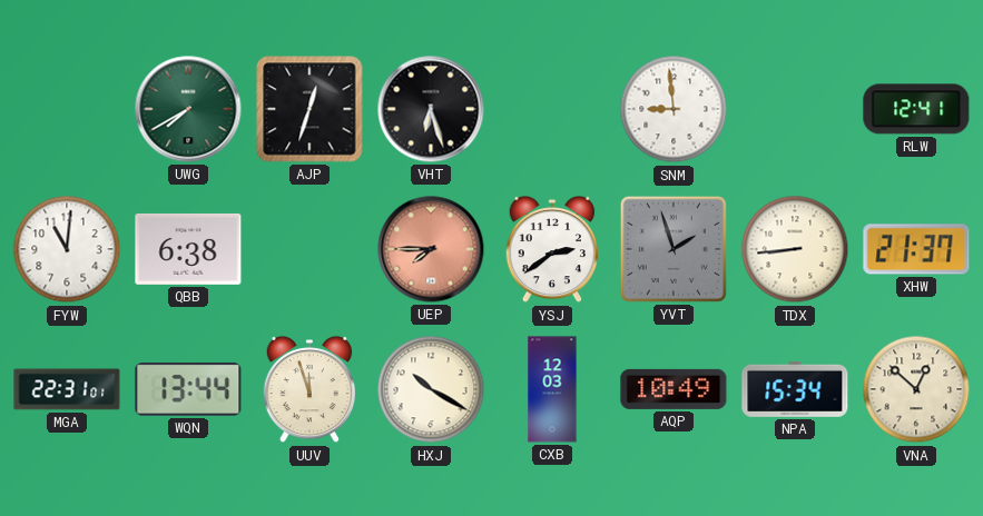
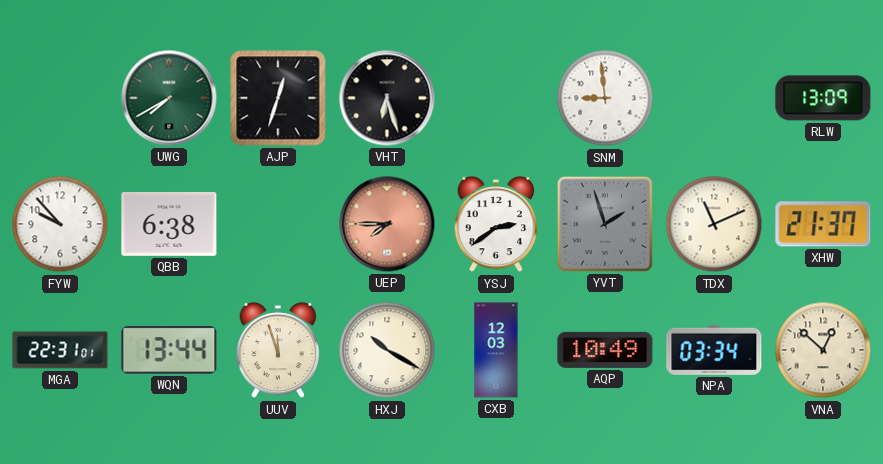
RLW: 12:41 -> 13:09 (823, 98)
FYW: 11:01 -> 9:53 (60, 224)
TDX: 8:44 -> 11:11 (714, 224)
NPA: 15:34 -> 03:34 (714, 350)
